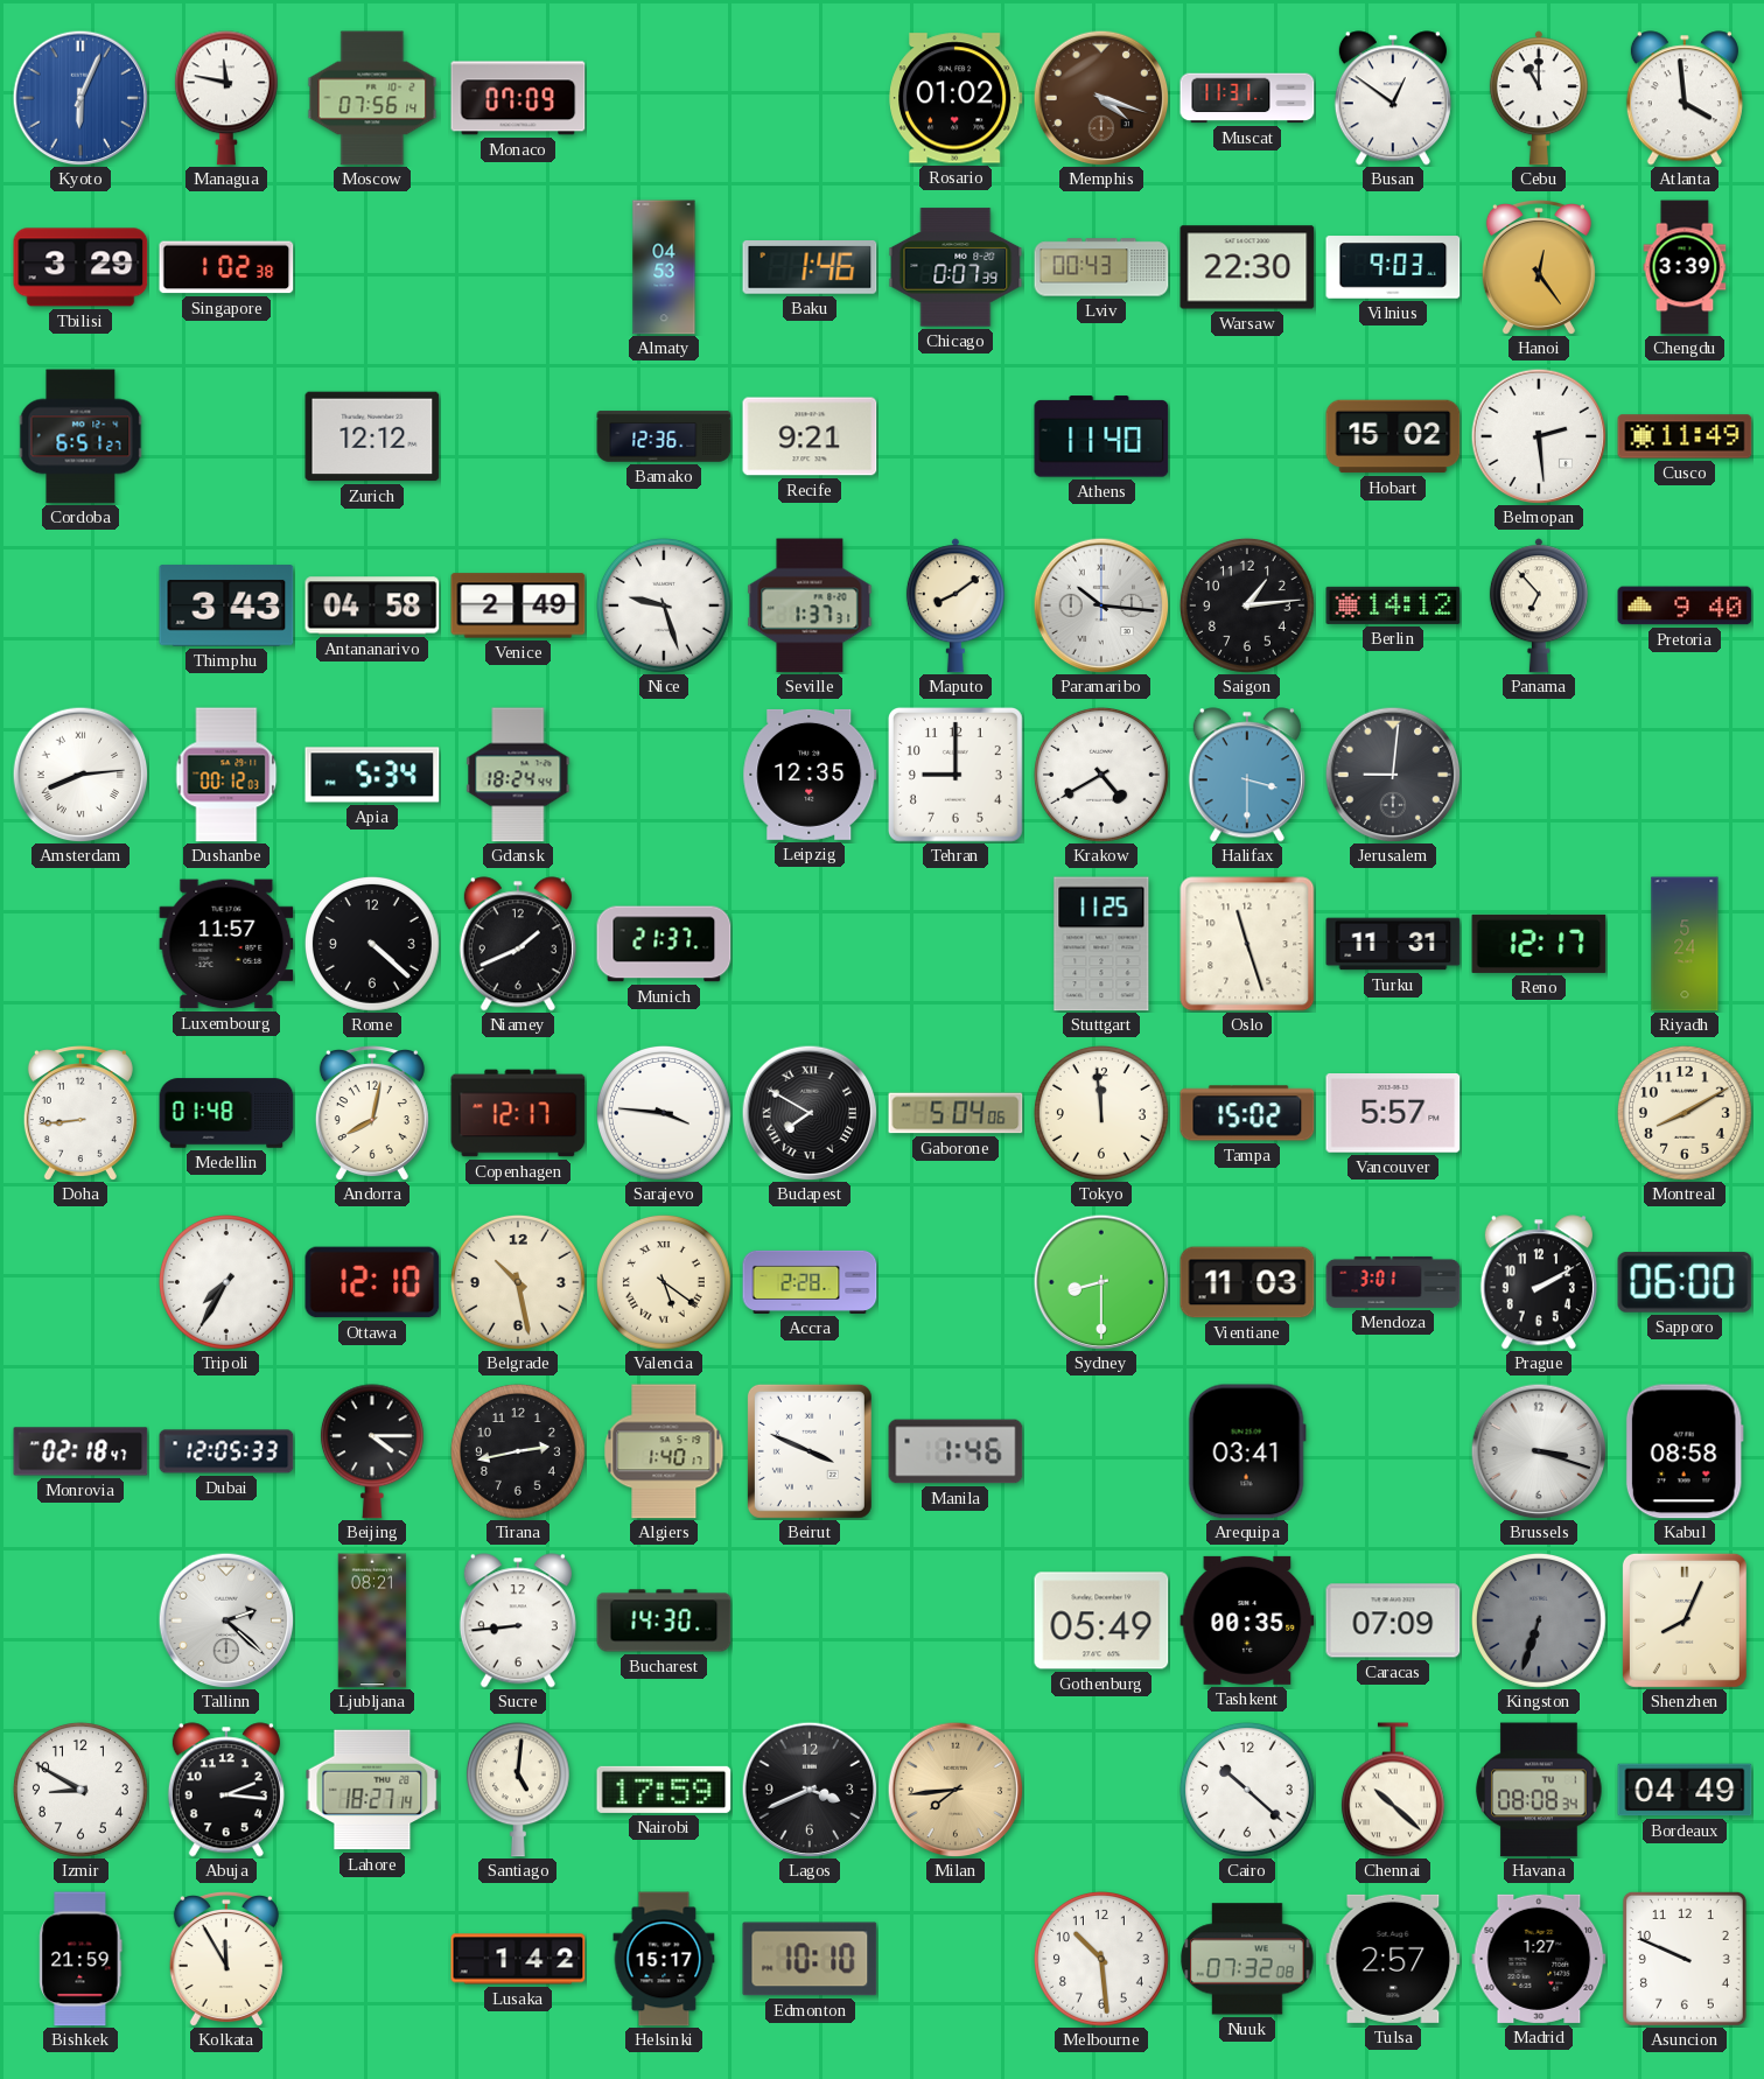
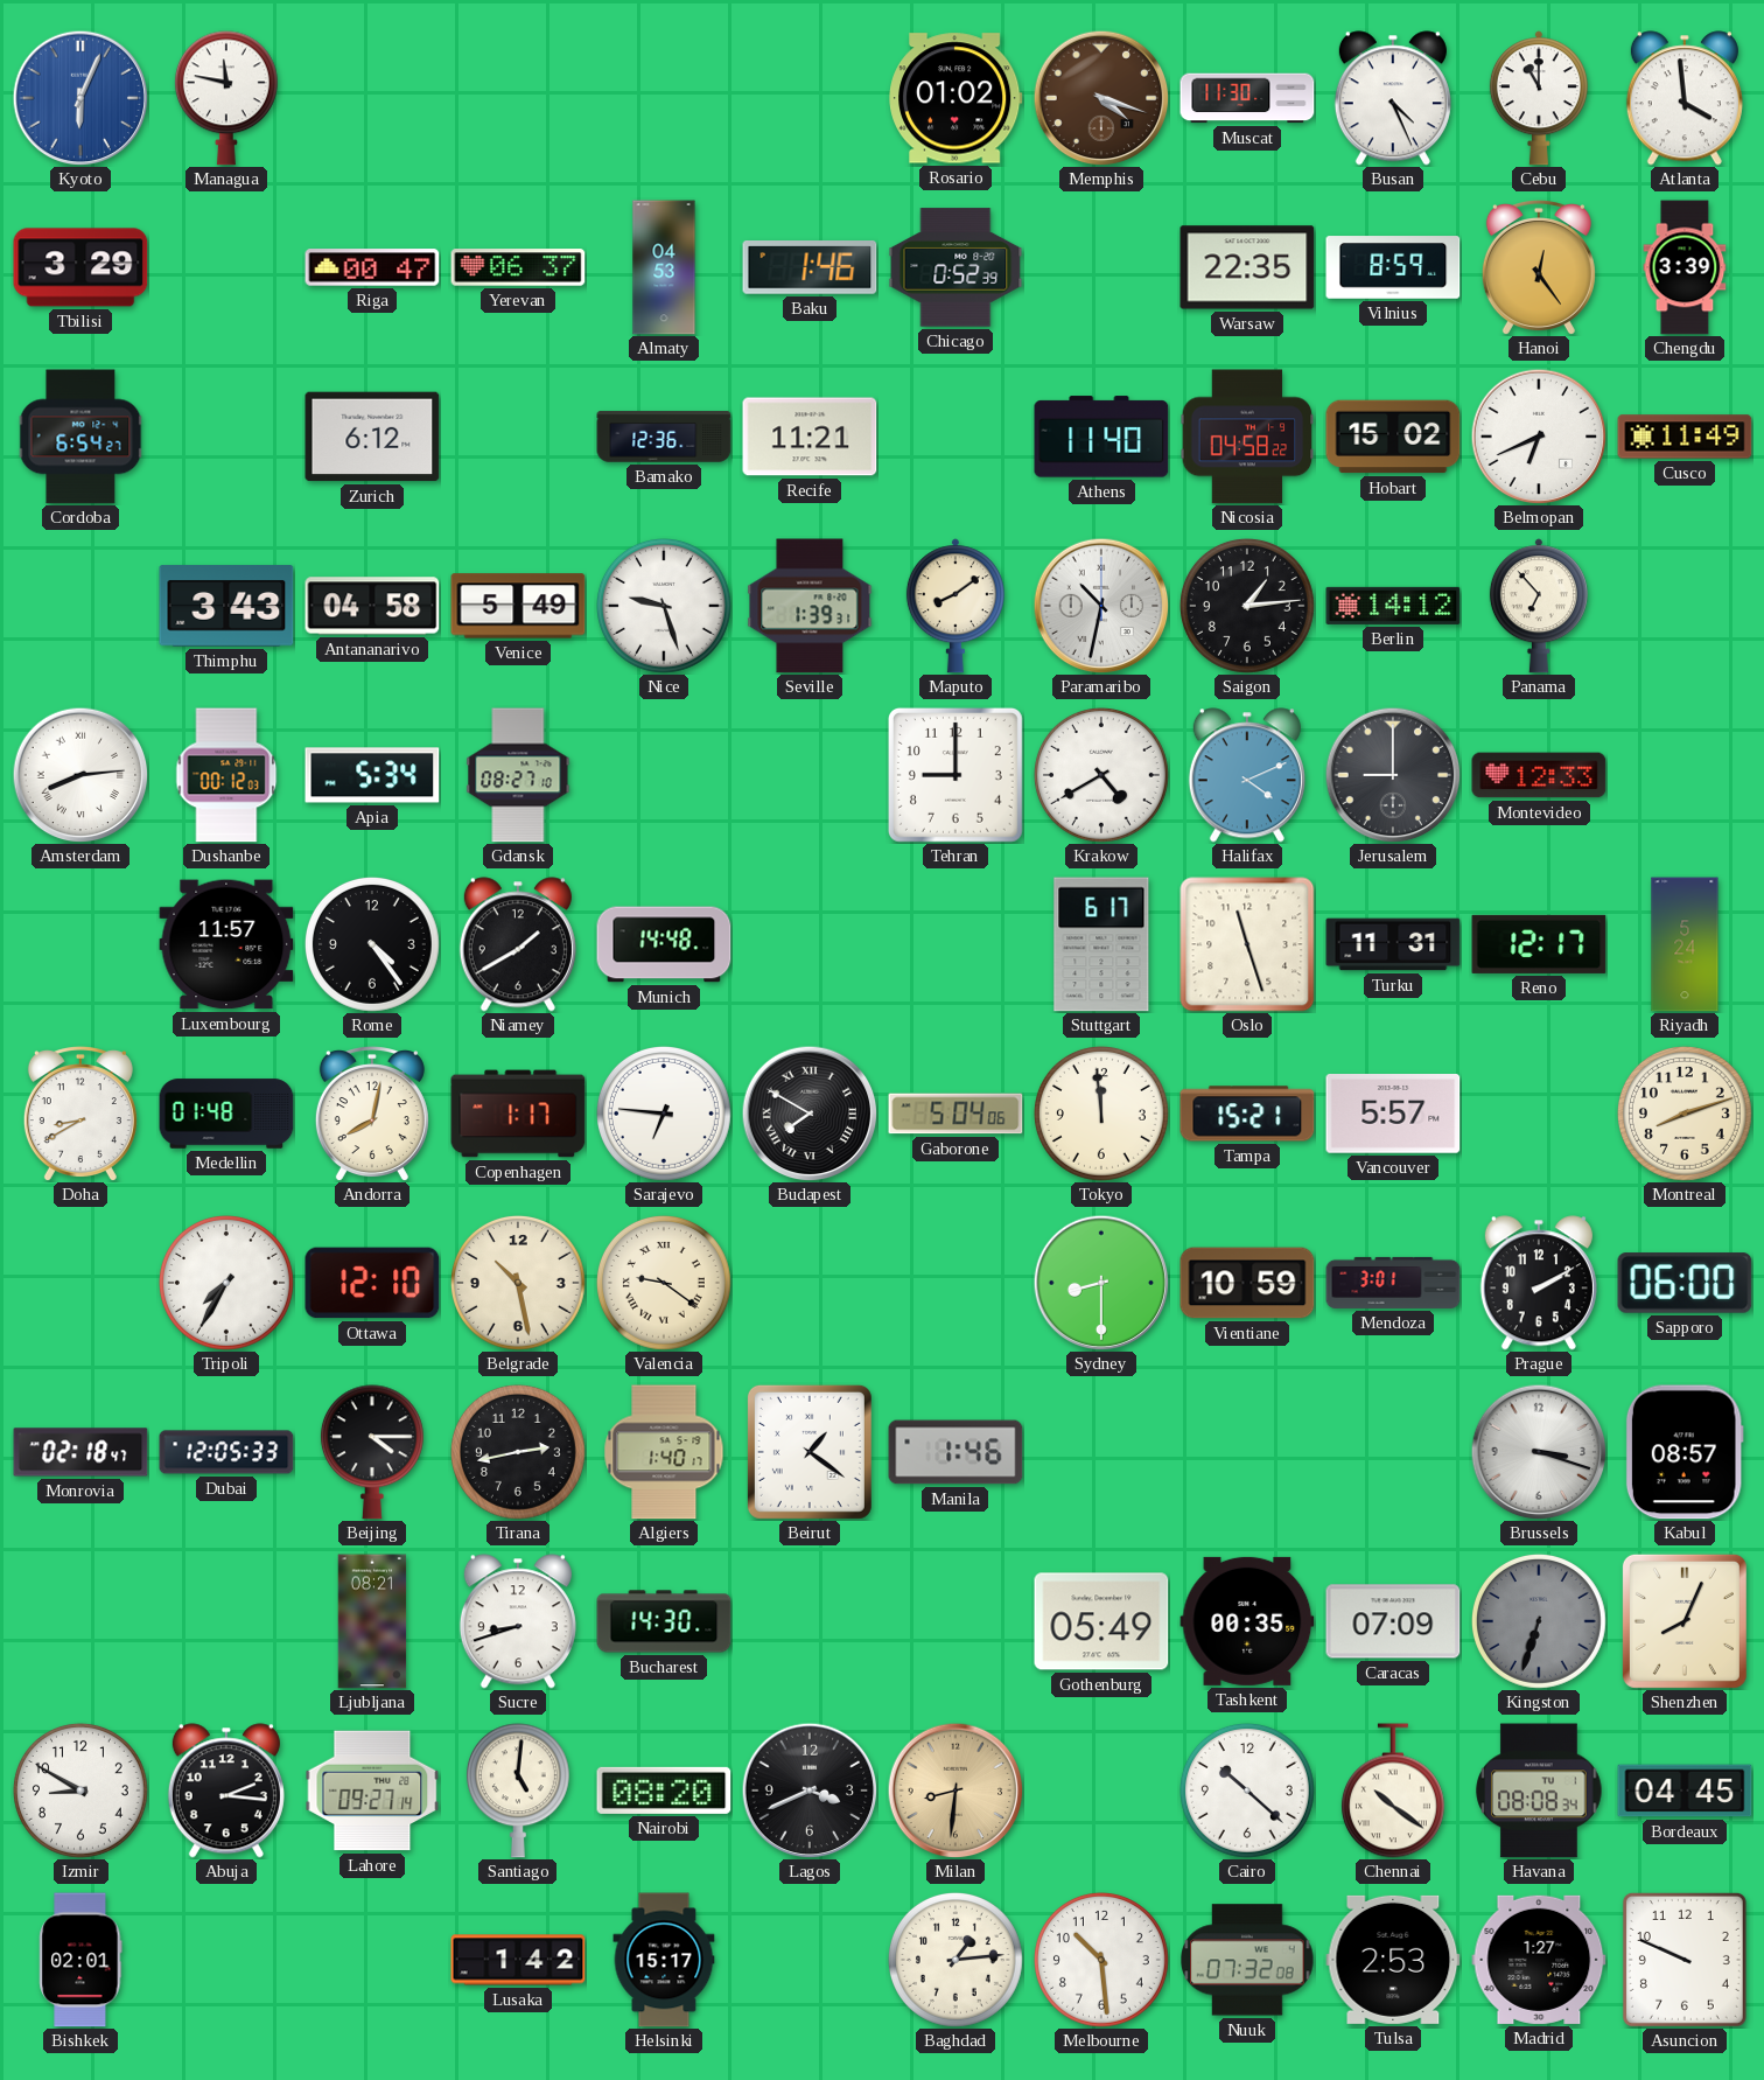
Moscow: 07:56 -> none (372, 98)
Monaco: 07:09 -> none (518, 98)
Muscat: 11:31 -> 11:30 (1247, 98)
Busan: 12:51 -> 4:26 (1393, 98)
Singapore: 1:02 -> none (226, 267)
Riga: none -> 00:47 (372, 267)
Yerevan: none -> 06:37 (518, 267)
Chicago: 0:07 -> 0:52 (956, 267)
Lviv: 00:43 -> none (1101, 267)
Warsaw: 22:30 -> 22:35 (1247, 267)
Vilnius: 9:03 -> 8:59 (1393, 267)
Cordoba: 6:51 -> 6:54 (80, 437)
Zurich: 12:12 -> 6:12 (372, 437)
Recife: 9:21 -> 11:21 (810, 437)
Nicosia: none -> 04:58 (1247, 437)
Belmopan: 2:29 -> 6:41 (1539, 437)
Venice: 2:49 -> 5:49 (518, 606)
Seville: 1:37 -> 1:39 (810, 606)
Paramaribo: 10:16 -> 10:32 (1101, 606)
Pretoria: 9:40 -> none (1685, 605)
Gdansk: 18:24 -> 08:27 (518, 775)
Leipzig: 12:35 -> none (810, 775)
Halifax: 3:30 -> 4:11 (1247, 775)
Jerusalem: 9:01 -> 9:00 (1393, 775)
Montevideo: none -> 12:33 (1539, 775)
Rome: 4:22 -> 4:24 (372, 944)
Niamey: 1:41 -> 1:40 (518, 944)
Munich: 21:37 -> 14:48 (664, 944)
Stuttgart: 11:25 -> 6:17 (1101, 944)
Doha: 8:44 -> 8:40 (80, 1115)
Copenhagen: 12:17 -> 1:17 (518, 1114)
Sarajevo: 3:46 -> 6:46 (664, 1114)
Tampa: 15:02 -> 15:21 (1247, 1114)
Montreal: 8:10 -> 8:12 (1685, 1114)
Valencia: 5:21 -> 9:21 (664, 1283)
Accra: 2:28 -> none (810, 1282)
Vientiane: 11:03 -> 10:59 (1247, 1283)
Beirut: 3:49 -> 1:21 (810, 1452)
Arequipa: 03:41 -> none (1247, 1451)
Kabul: 08:58 -> 08:57 (1685, 1452)
Tallinn: 2:22 -> none (226, 1620)
Sucre: 8:44 -> 8:42 (518, 1621)
Lahore: 18:27 -> 09:27 (372, 1791)
Nairobi: 17:59 -> 08:20 (664, 1791)
Milan: 7:44 -> 8:31 (956, 1791)
Chennai: 10:22 -> 10:21 (1393, 1791)
Bordeaux: 04:49 -> 04:45 (1685, 1791)
Bishkek: 21:59 -> 02:01 (80, 1960)
Kolkata: 11:55 -> none (226, 1960)
Edmonton: 10:10 -> none (810, 1959)
Baghdad: none -> 1:14 (956, 1960)
Tulsa: 2:57 -> 2:53 (1393, 1960)
